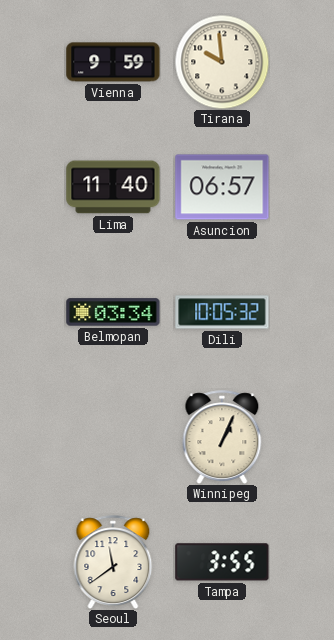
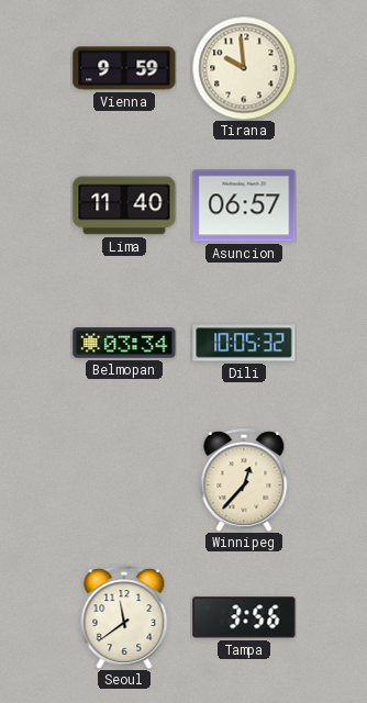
Winnipeg: 1:04 -> 12:37 (244, 480)
Tampa: 3:55 -> 3:56 (244, 617)
